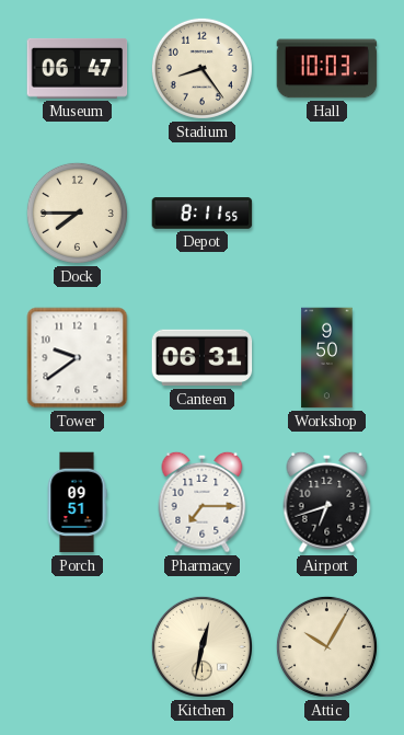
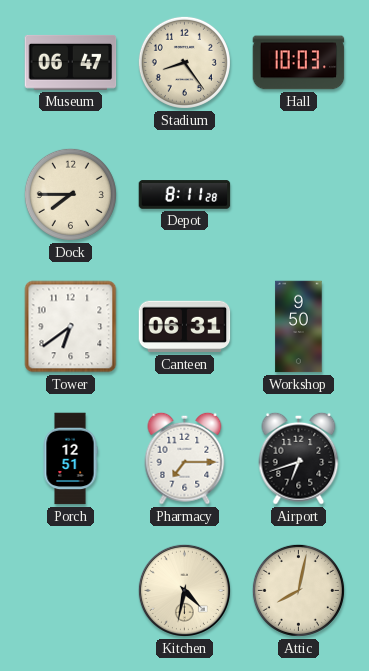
Depot: 8:11:55 -> 8:11:28 (185, 195)
Tower: 9:39 -> 6:39 (71, 327)
Porch: 09:51 -> 12:51 (70, 459)
Kitchen: 12:32 -> 4:32 (184, 590)
Attic: 10:05 -> 8:02 (298, 590)
